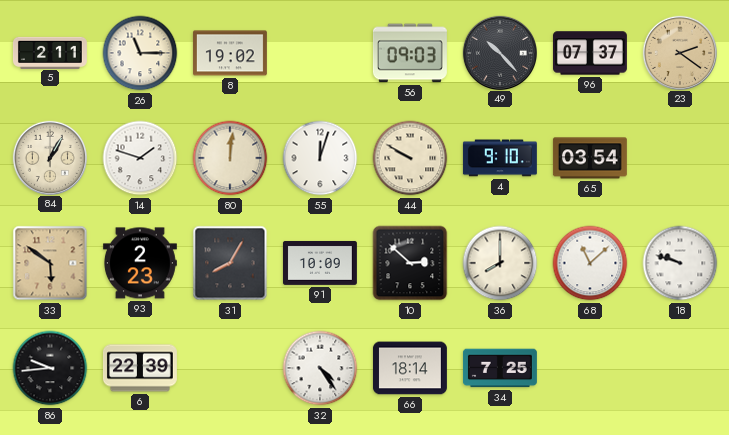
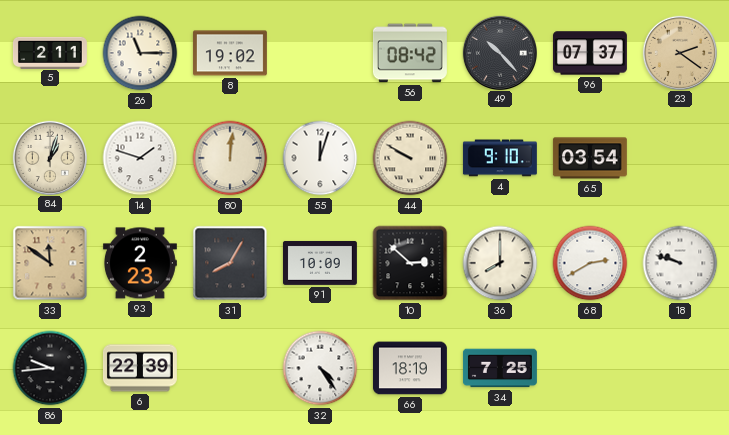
56: 09:03 -> 08:42 (410, 53)
84: 1:05 -> 1:03 (49, 157)
33: 5:51 -> 11:51 (50, 263)
68: 11:08 -> 2:40 (590, 263)
66: 18:14 -> 18:19 (410, 368)
